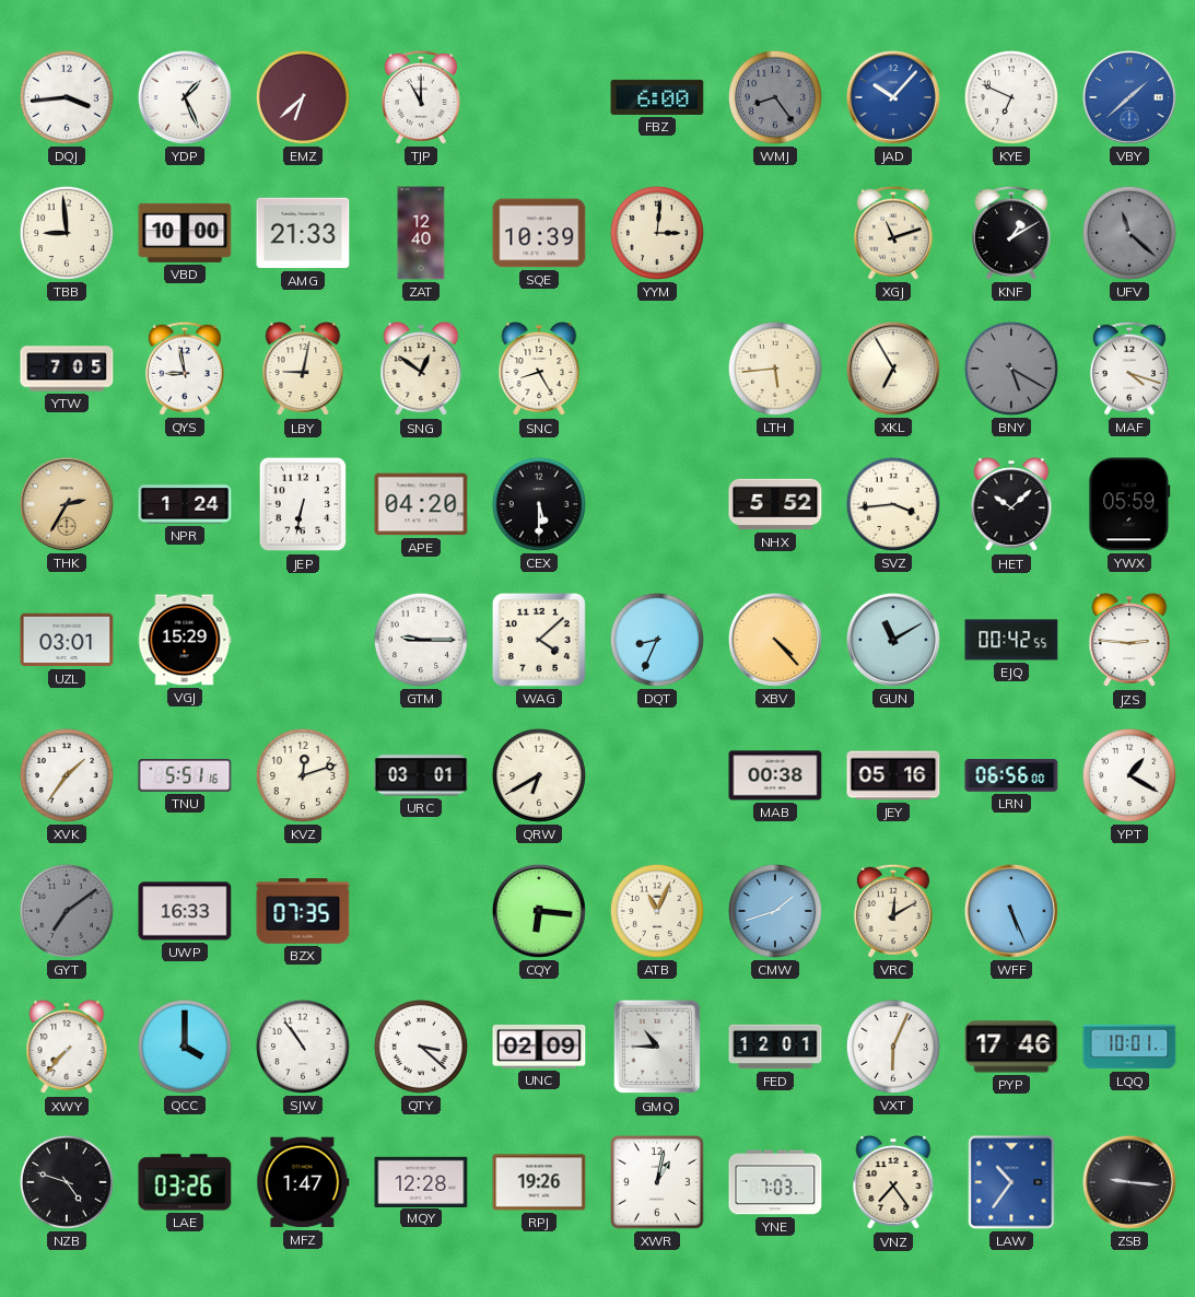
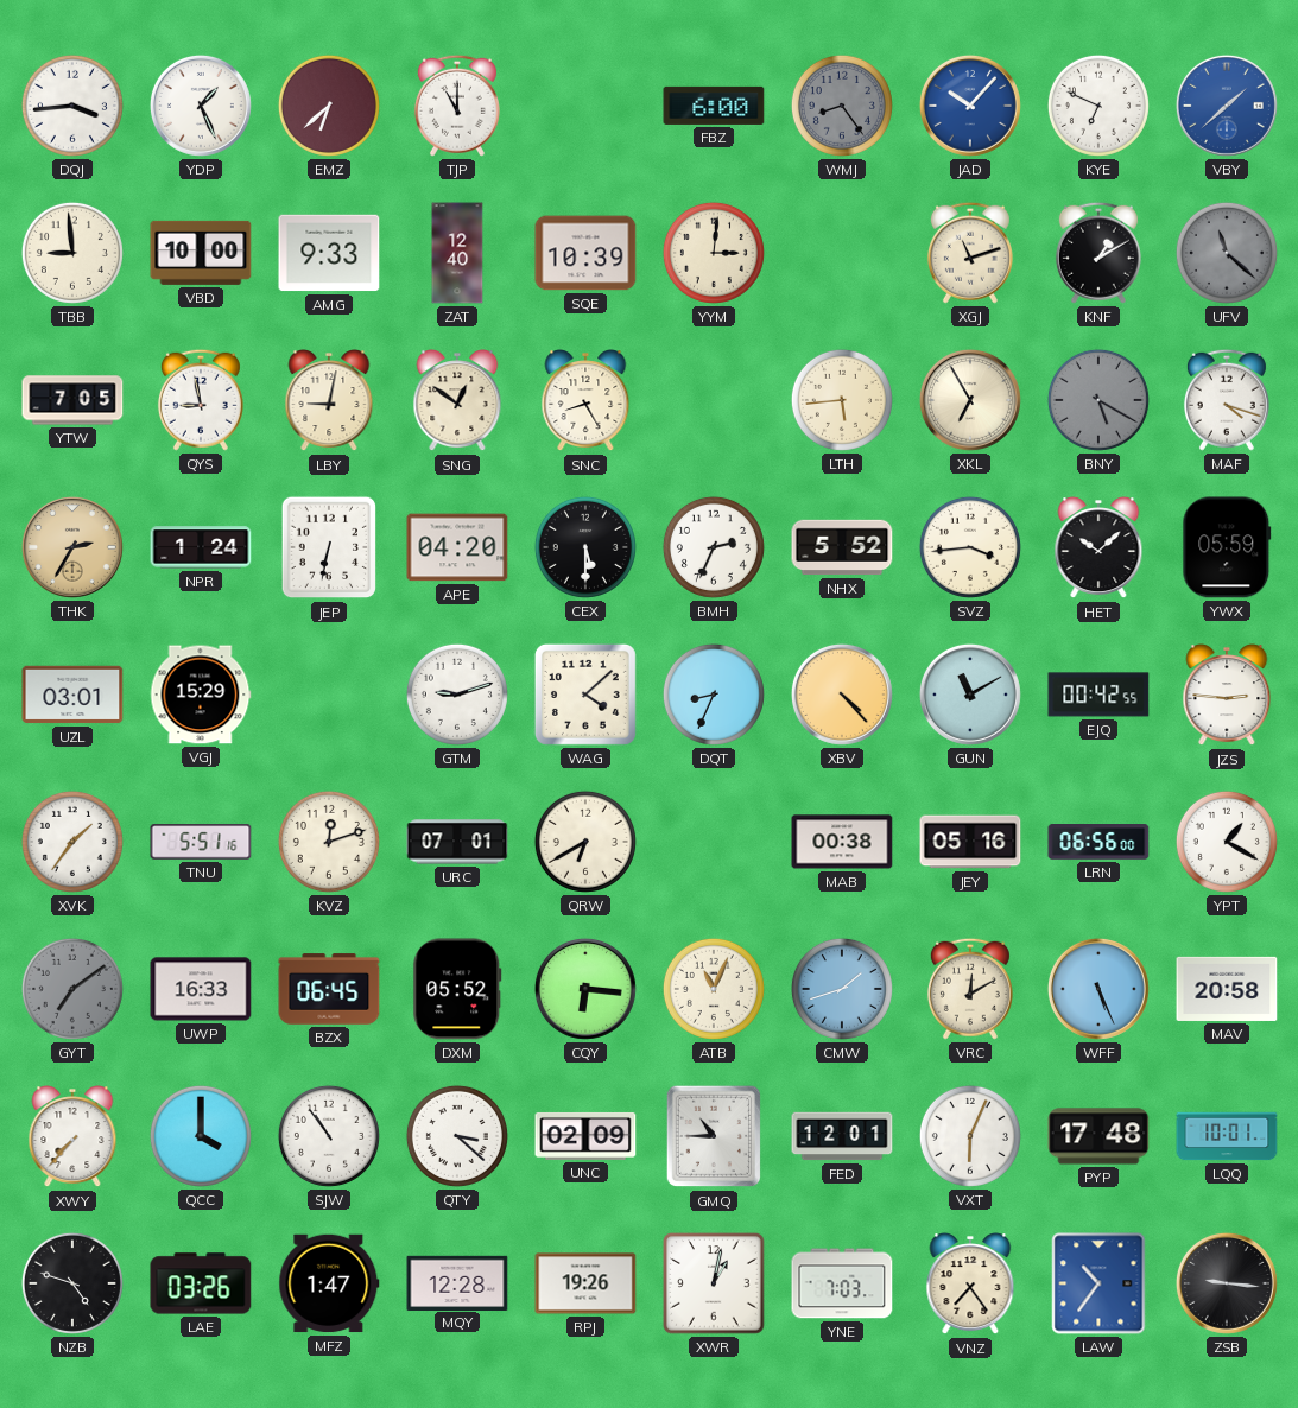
AMG: 21:33 -> 9:33 (329, 253)
BMH: none -> 2:34 (714, 547)
GTM: 9:15 -> 9:12 (457, 695)
URC: 03:01 -> 07:01 (457, 842)
BZX: 07:35 -> 06:45 (329, 989)
DXM: none -> 05:52 (457, 989)
MAV: none -> 20:58 (1227, 989)
PYP: 17:46 -> 17:48 (1098, 1136)
